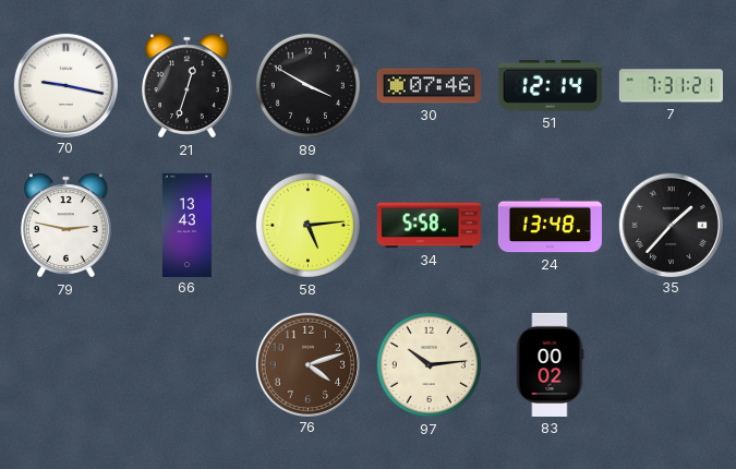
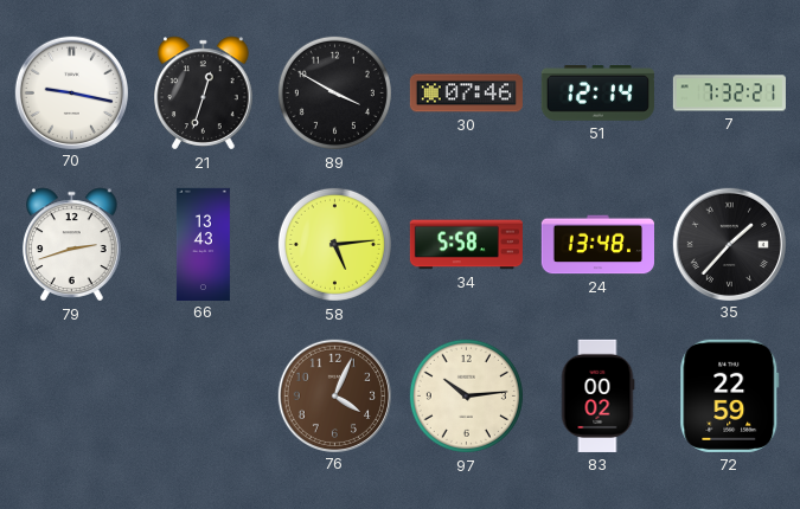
7: 7:31 -> 7:32 (729, 94)
79: 2:47 -> 2:42 (72, 245)
76: 4:12 -> 4:04 (334, 395)
72: none -> 22:59 (730, 395)
